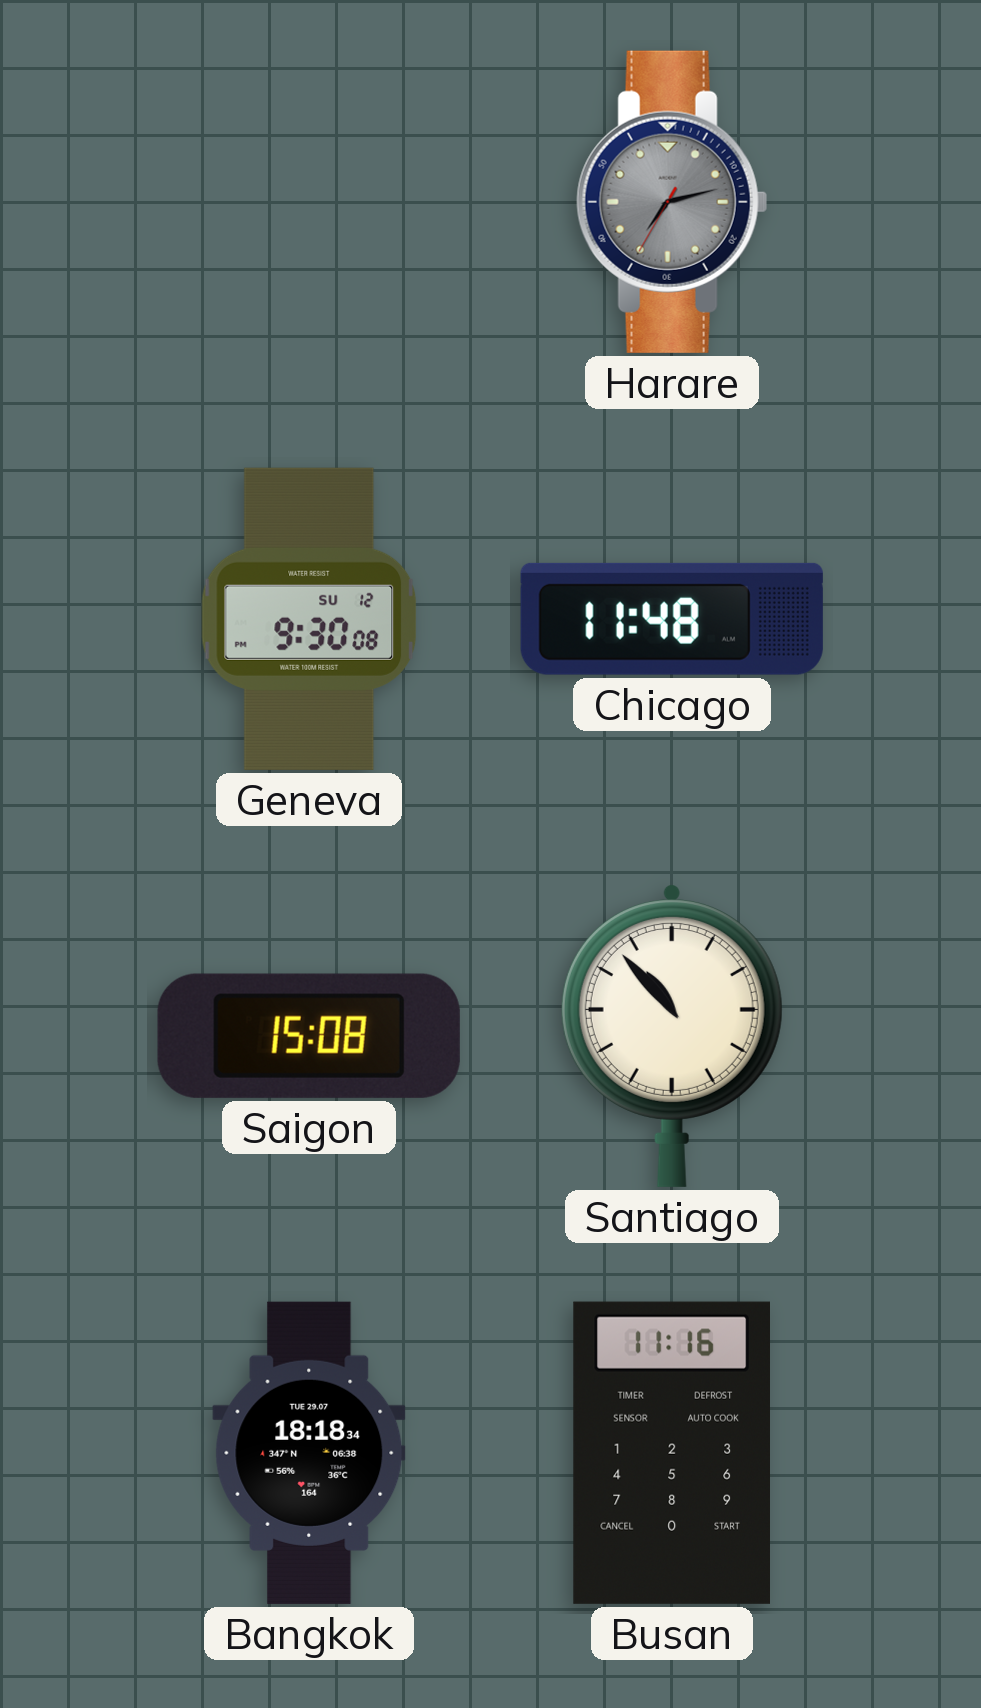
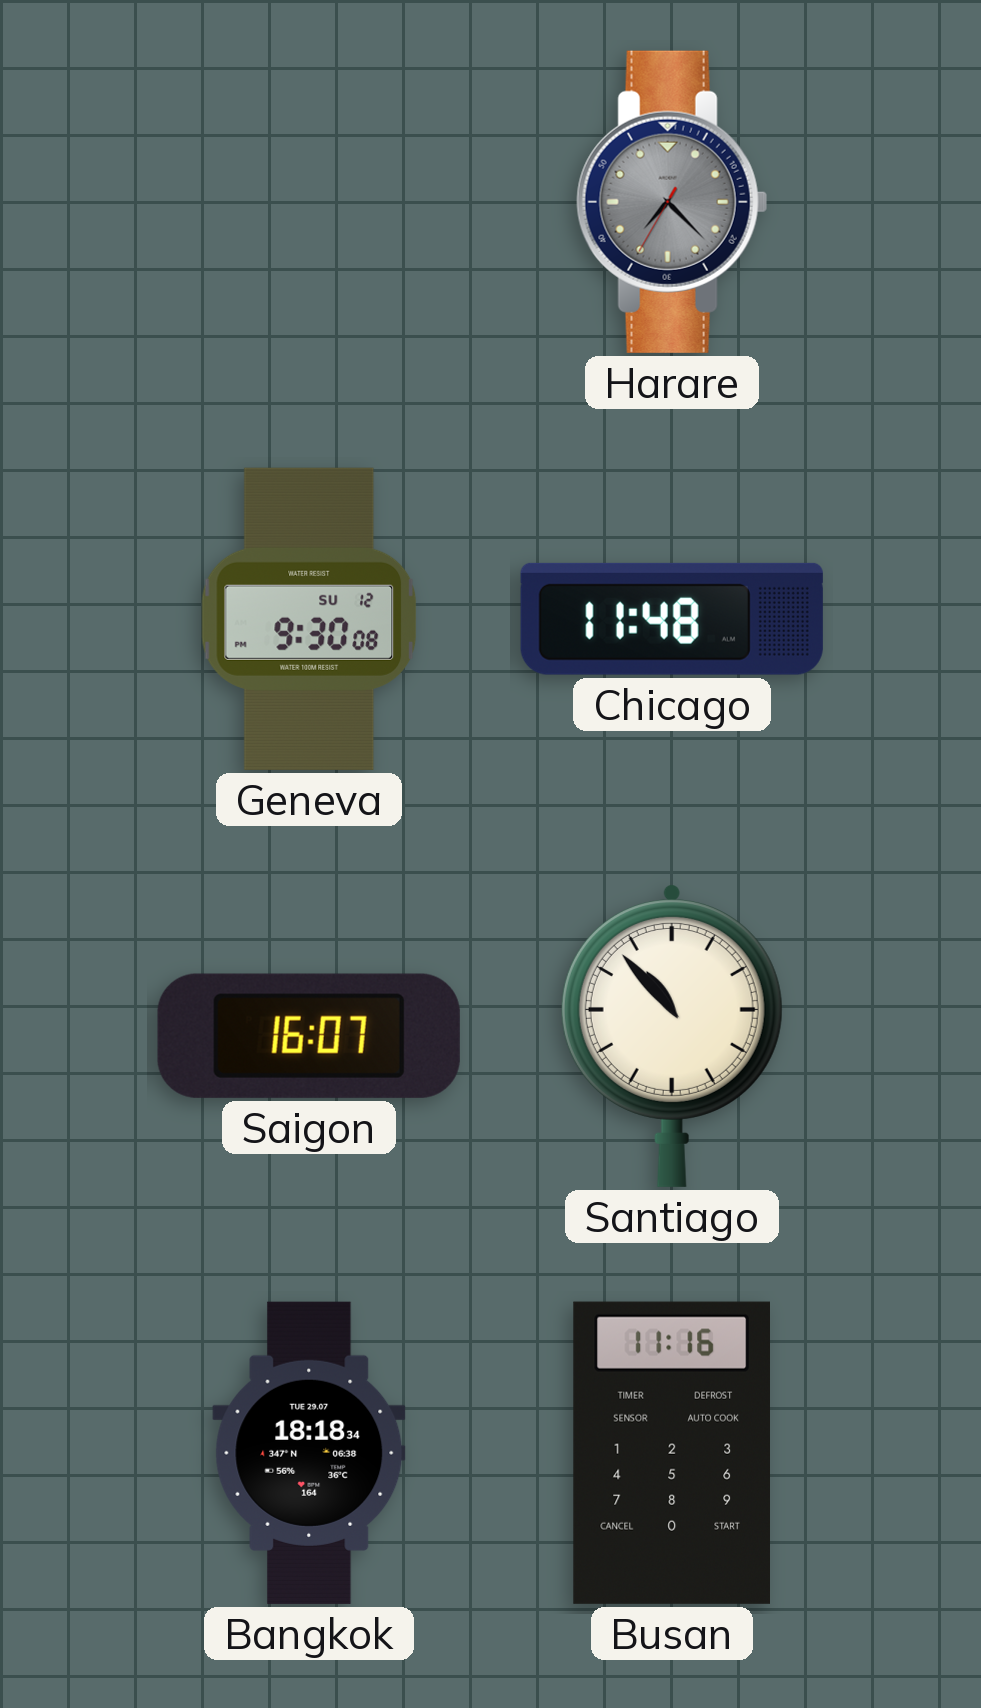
Harare: 7:12 -> 7:22 (672, 202)
Saigon: 15:08 -> 16:07 (309, 1036)
